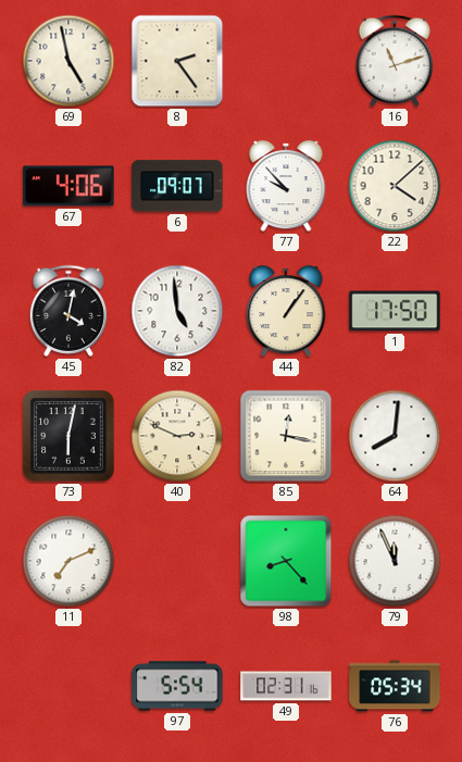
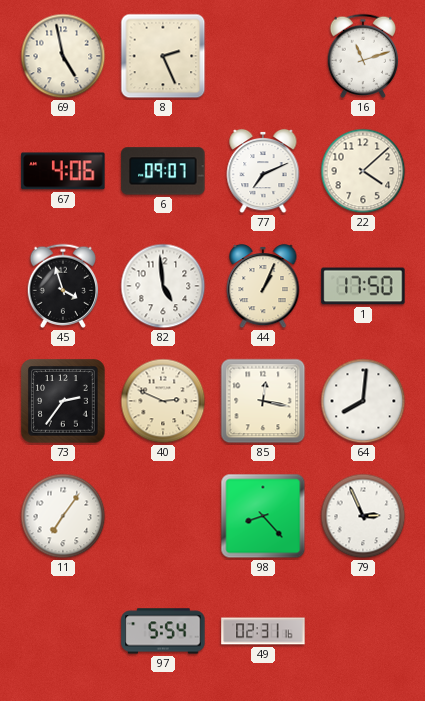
8: 2:24 -> 2:26 (163, 56)
77: 9:53 -> 7:11 (263, 171)
45: 4:02 -> 3:57 (63, 286)
44: 1:06 -> 1:04 (263, 286)
73: 6:02 -> 2:36 (63, 401)
11: 7:11 -> 7:06 (63, 516)
79: 11:56 -> 2:56 (363, 516)
76: 05:34 -> none (395, 686)
